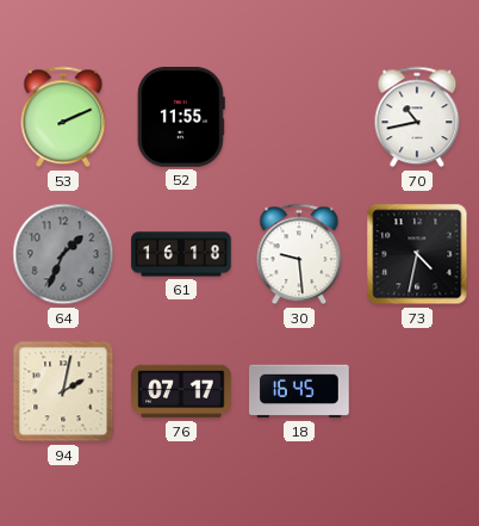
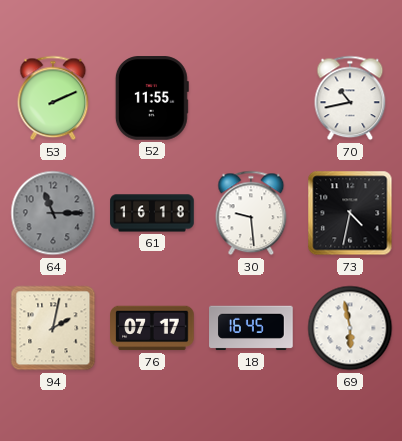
64: 1:34 -> 11:15 (53, 213)
69: none -> 5:58 (350, 328)
